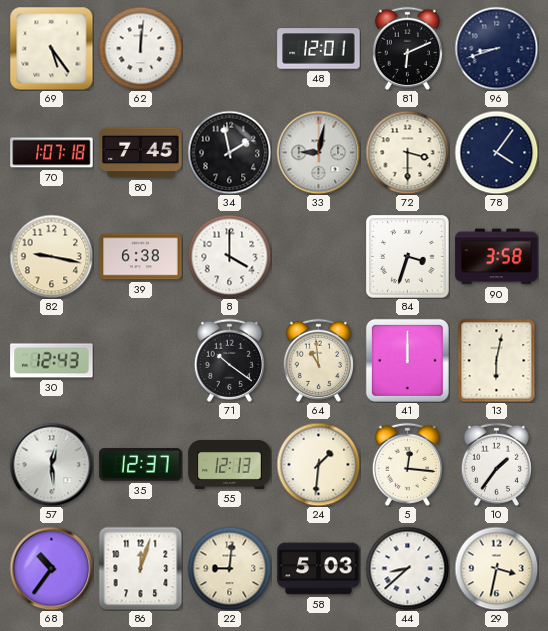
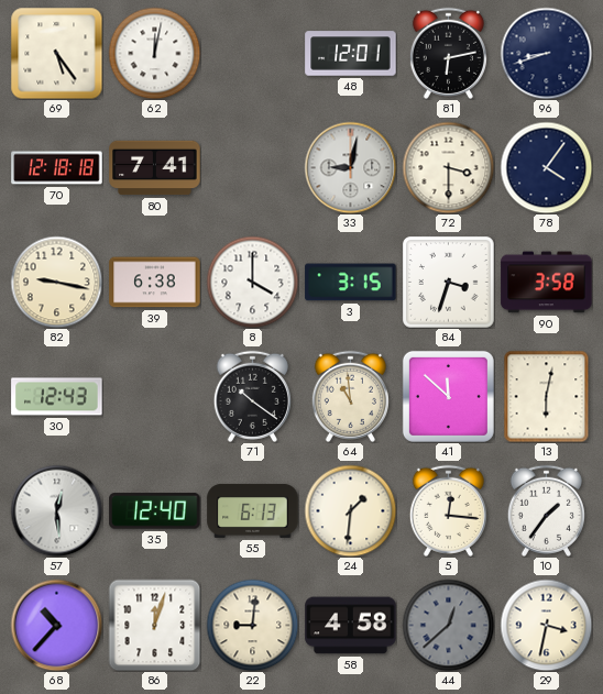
62: 12:01 -> 12:02 (154, 53)
81: 6:11 -> 6:13 (448, 53)
70: 1:07 -> 12:18 (57, 168)
80: 7:45 -> 7:41 (155, 168)
34: 1:58 -> none (229, 152)
3: none -> 3:15 (351, 283)
41: 12:00 -> 11:52 (448, 396)
35: 12:37 -> 12:40 (155, 511)
55: 12:13 -> 6:13 (253, 510)
68: 10:36 -> 10:37 (56, 625)
58: 5:03 -> 4:58 (351, 626)
44: 8:38 -> 12:38 (448, 625)
44 dial: white -> grey (448, 625)
